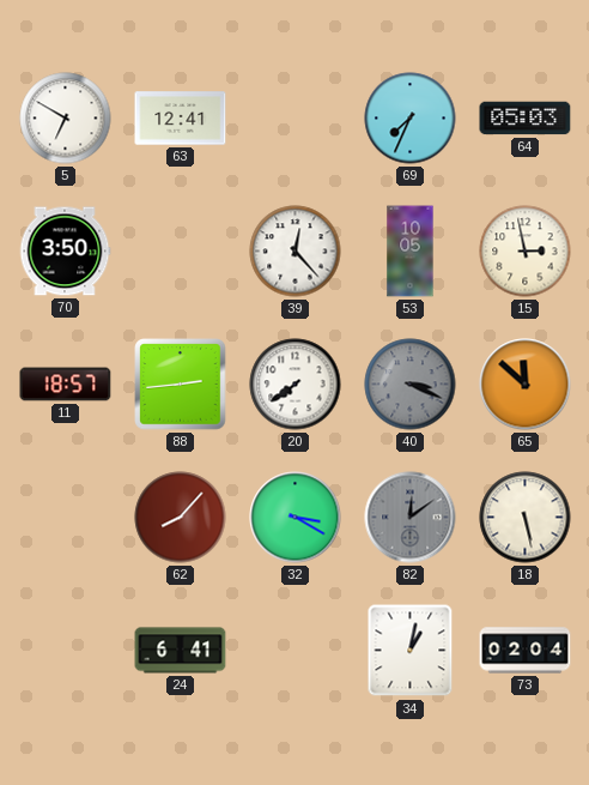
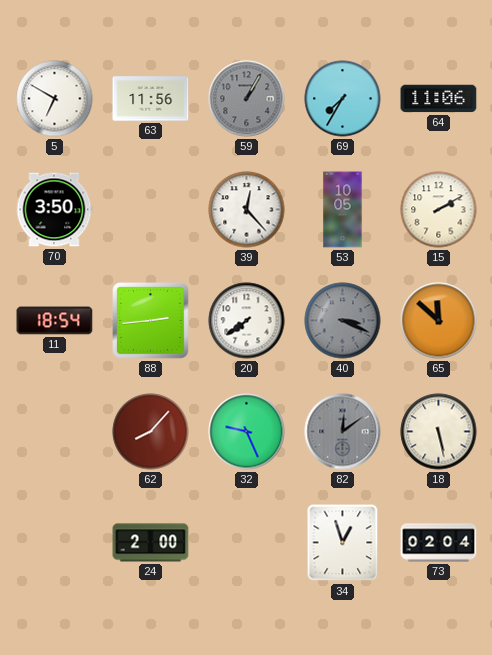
63: 12:41 -> 11:56 (151, 99)
59: none -> 1:05 (247, 99)
69: 7:34 -> 7:35 (343, 99)
64: 05:03 -> 11:06 (439, 99)
15: 2:58 -> 2:10 (439, 210)
11: 18:57 -> 18:54 (55, 321)
32: 3:20 -> 9:26 (247, 432)
24: 6:41 -> 2:00 (151, 543)
34: 1:02 -> 12:57 (343, 543)
